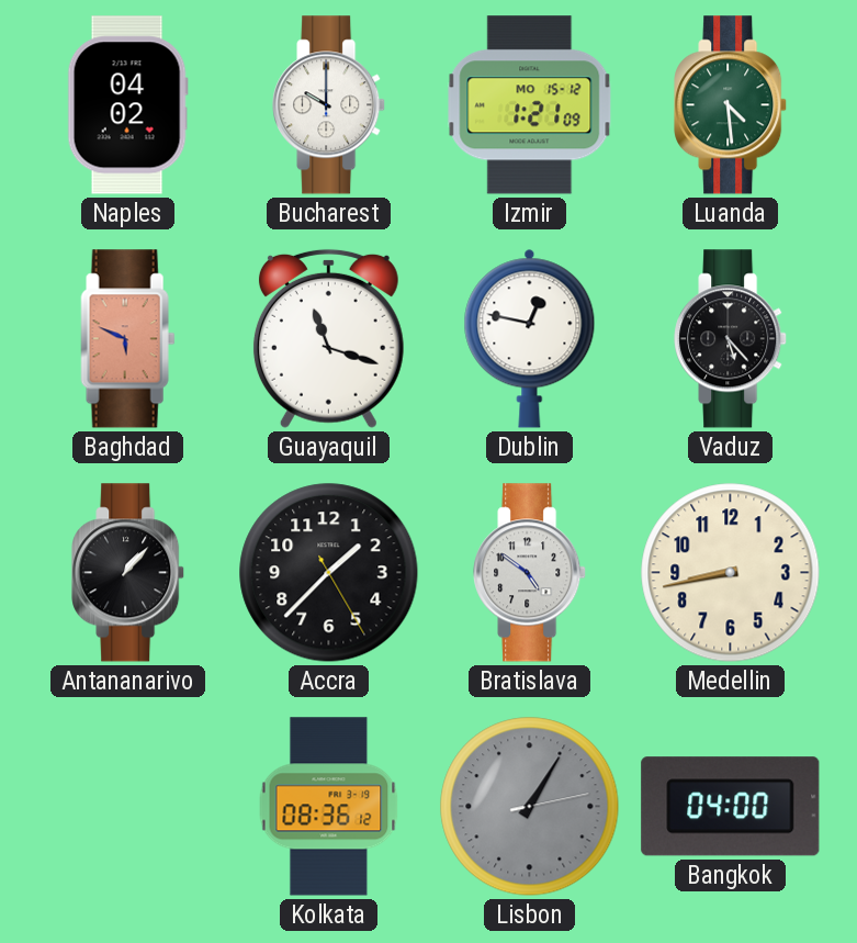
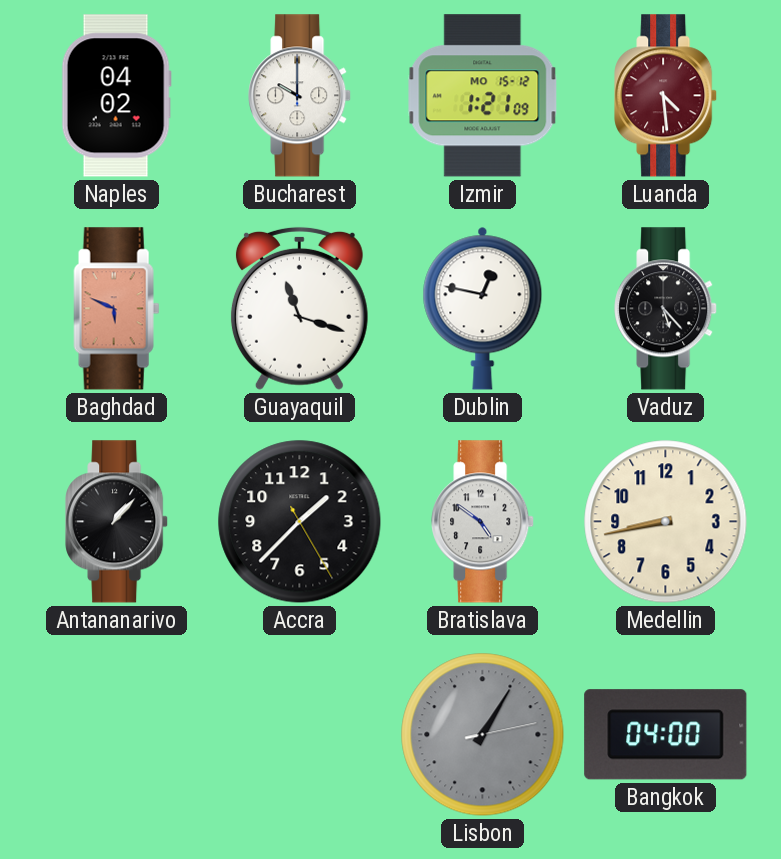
Luanda dial: green -> burgundy (666, 96)
Kolkata: 08:36 -> none (329, 807)
